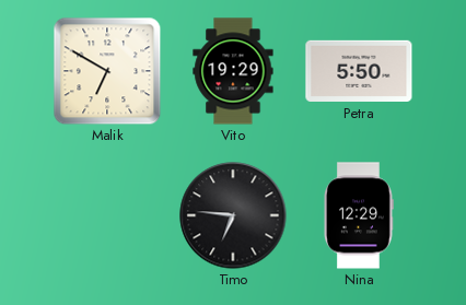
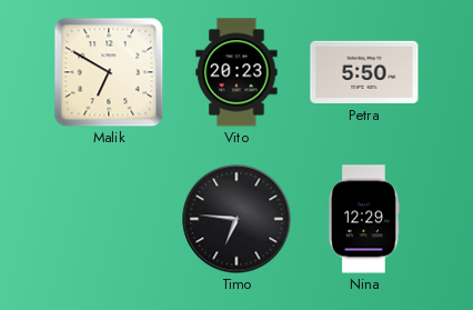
Vito: 19:29 -> 20:23 (236, 72)
